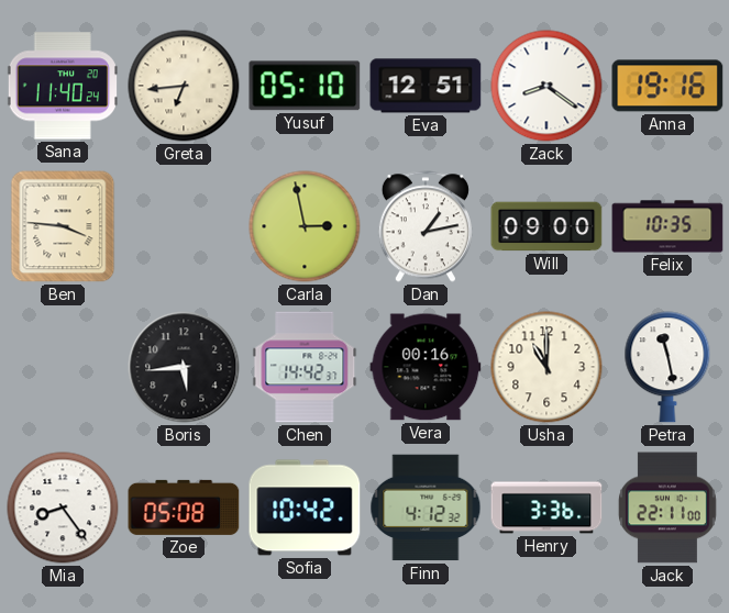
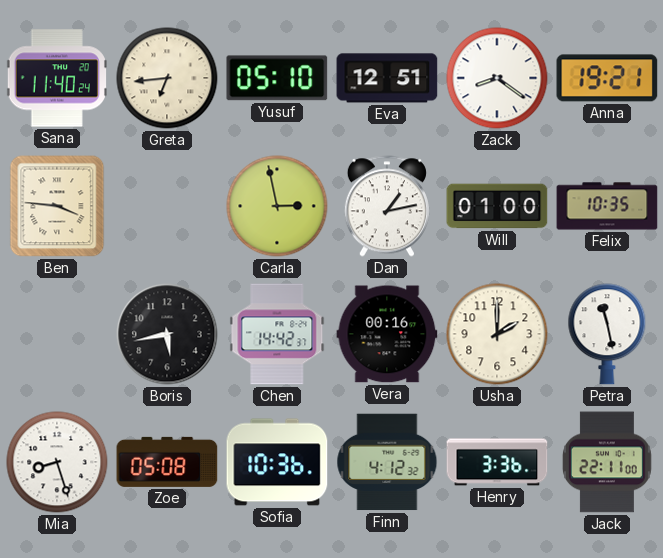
Anna: 19:16 -> 19:21 (607, 78)
Will: 09:00 -> 01:00 (497, 206)
Boris: 5:44 -> 5:43 (167, 334)
Usha: 11:00 -> 2:00 (497, 334)
Mia: 8:24 -> 8:27 (57, 462)
Sofia: 10:42 -> 10:36 (277, 462)
